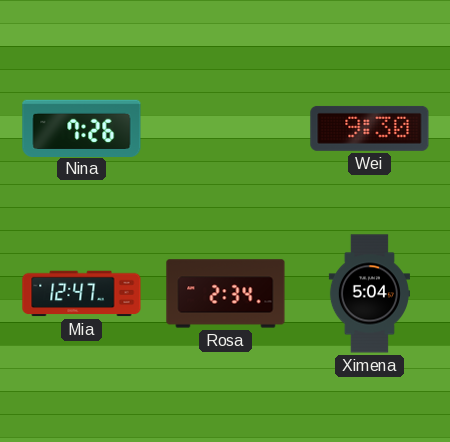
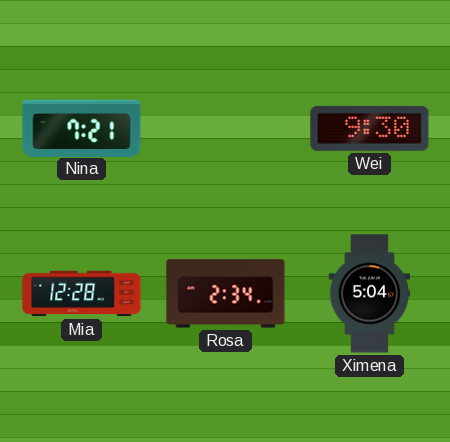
Nina: 7:26 -> 7:21 (82, 128)
Mia: 12:47 -> 12:28 (82, 294)
